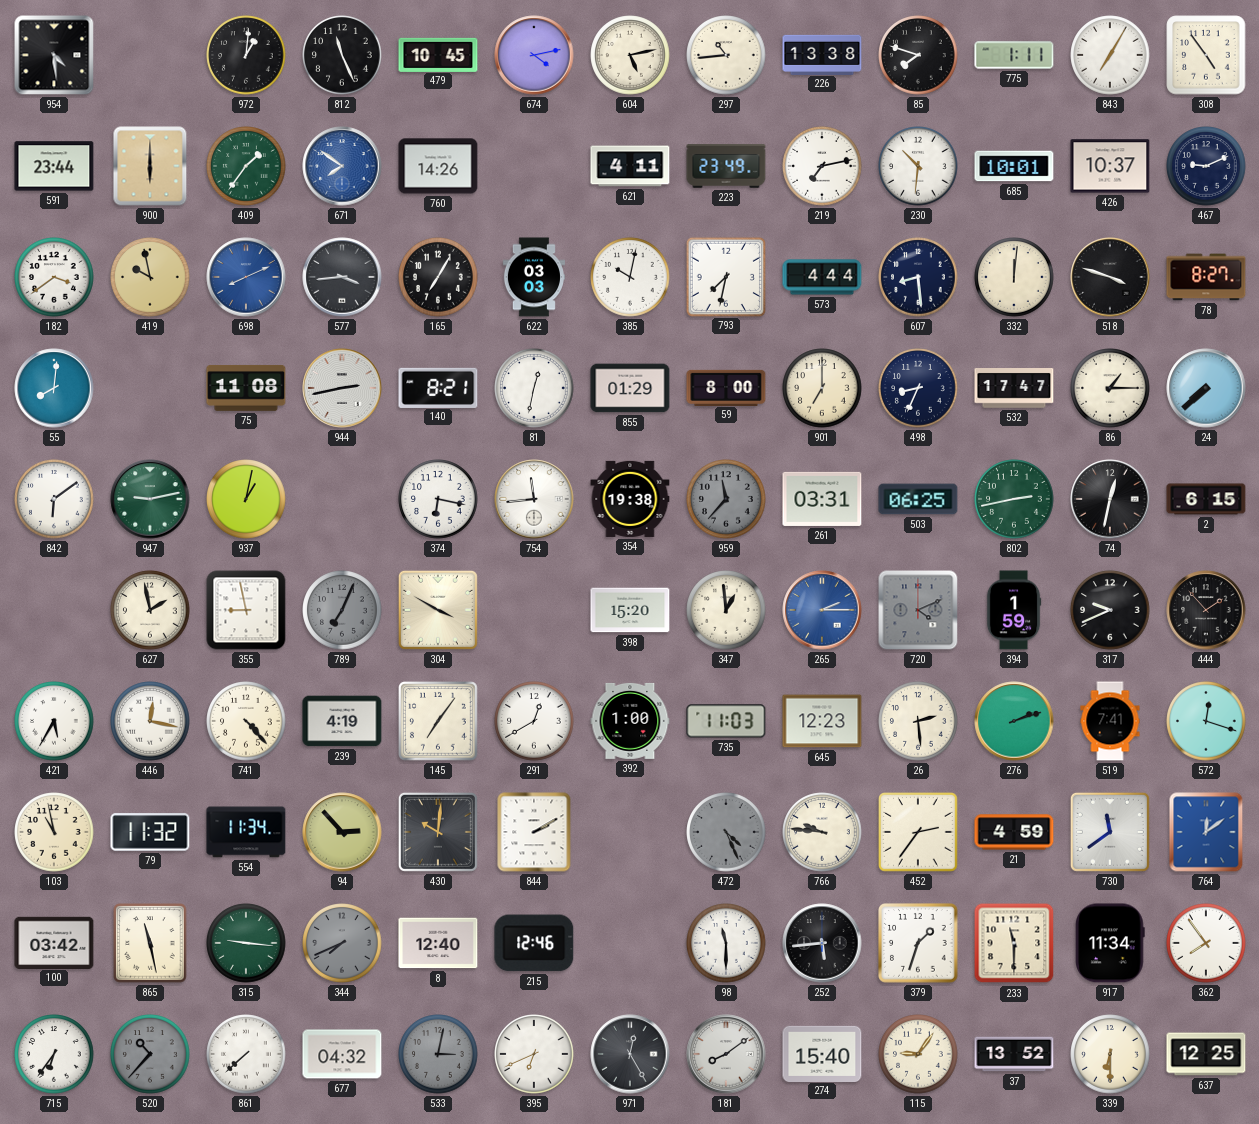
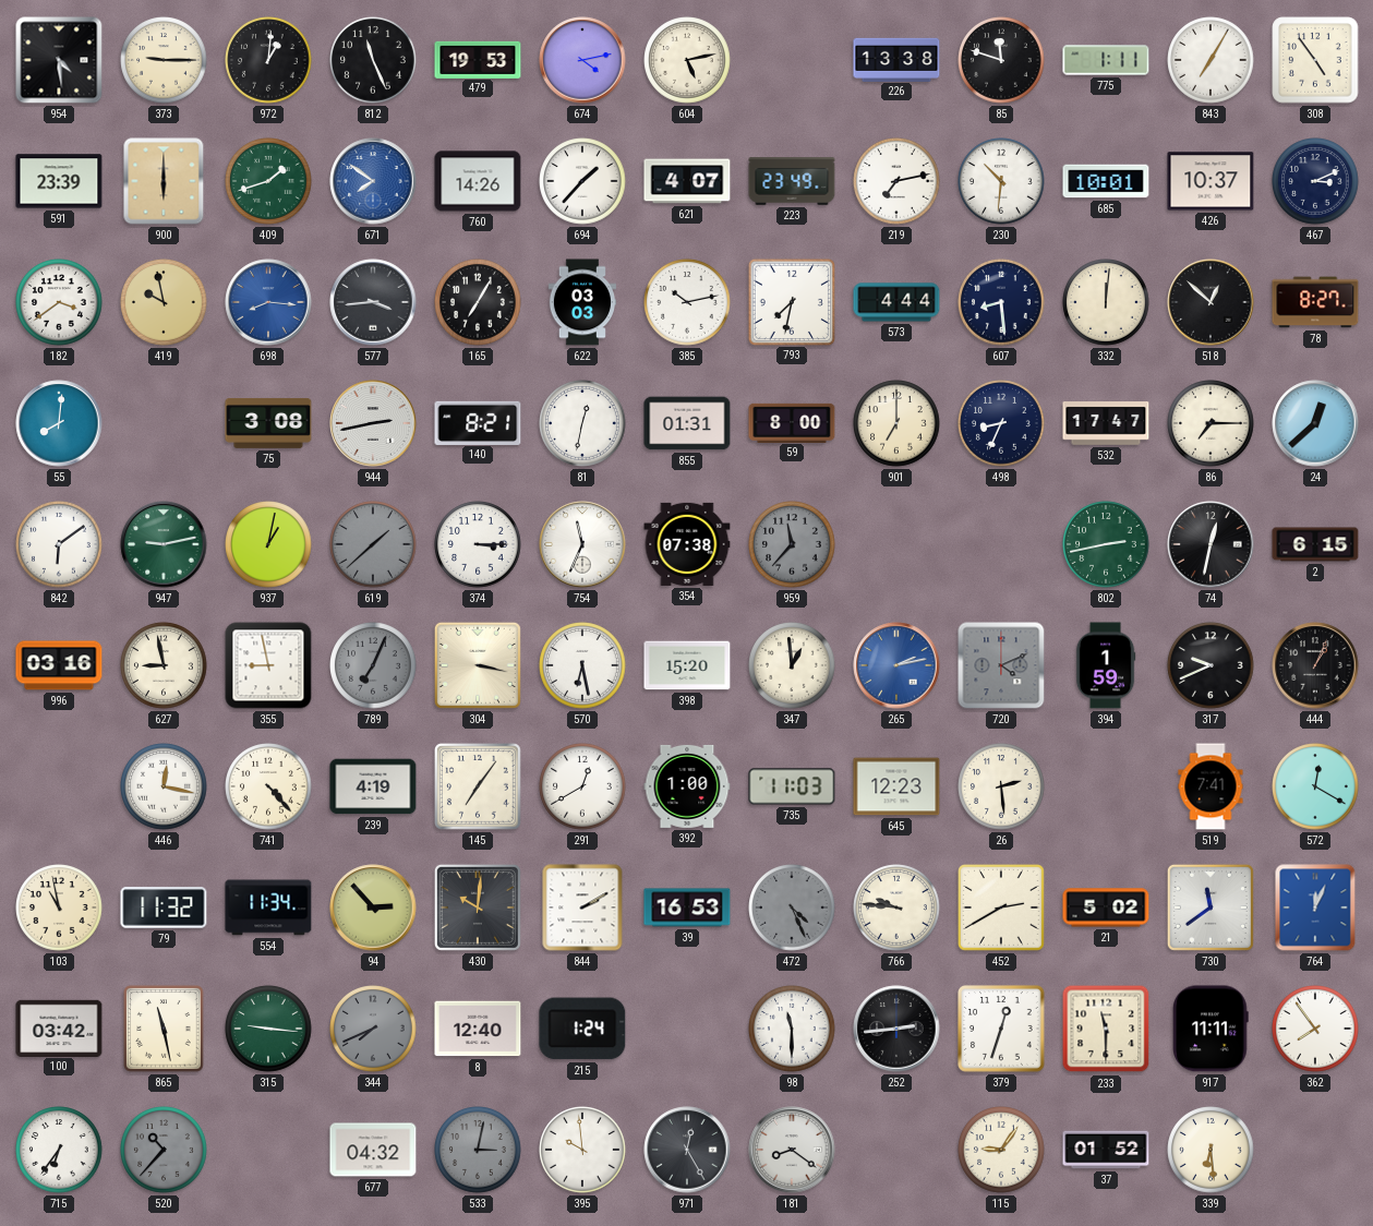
373: none -> 9:15 (164, 60)
479: 10:45 -> 19:53 (478, 59)
297: 10:44 -> none (726, 55)
85: 7:48 -> 11:48 (1001, 60)
591: 23:44 -> 23:39 (59, 181)
409: 1:36 -> 1:42 (268, 181)
694: none -> 1:37 (582, 181)
621: 4:11 -> 4:07 (687, 181)
467: 9:11 -> 3:11 (1315, 181)
698: 8:11 -> 8:16 (268, 302)
385: 10:02 -> 10:13 (687, 302)
518: 3:48 -> 12:52 (1211, 302)
75: 11:08 -> 3:08 (268, 423)
855: 01:29 -> 01:31 (687, 423)
86: 1:15 -> 7:15 (1211, 423)
24: 7:38 -> 12:38 (1315, 423)
619: none -> 1:38 (373, 544)
374: 6:17 -> 3:15 (478, 544)
754: 11:44 -> 11:34 (582, 544)
354: 19:38 -> 07:38 (687, 544)
261: 03:31 -> none (822, 499)
503: 06:25 -> none (918, 499)
996: none -> 03:16 (59, 665)
627: 1:58 -> 8:58 (164, 665)
304: 3:50 -> 3:17 (478, 665)
570: none -> 6:28 (582, 665)
265: 2:15 -> 2:13 (896, 665)
444: 1:53 -> 1:04 (1315, 665)
421: 5:35 -> none (54, 721)
276: 2:12 -> none (1014, 721)
572: 12:18 -> 12:20 (1315, 786)
39: none -> 16:53 (687, 908)
452: 2:36 -> 2:40 (1002, 909)
21: 4:59 -> 5:02 (1106, 908)
764: 12:09 -> 12:04 (1315, 908)
215: 12:46 -> 1:24 (582, 1029)
252: 5:44 -> 2:44 (896, 1029)
379: 1:33 -> 12:33 (1002, 1030)
917: 11:34 -> 11:11 (1211, 1029)
861: 7:38 -> none (246, 1054)
395: 6:41 -> 9:59 (582, 1150)
181: 8:09 -> 8:21 (792, 1150)
274: 15:40 -> none (822, 1053)
37: 13:52 -> 01:52 (1106, 1150)
339: 6:30 -> 6:29 (1211, 1150)
637: 12:25 -> none (1206, 1054)
